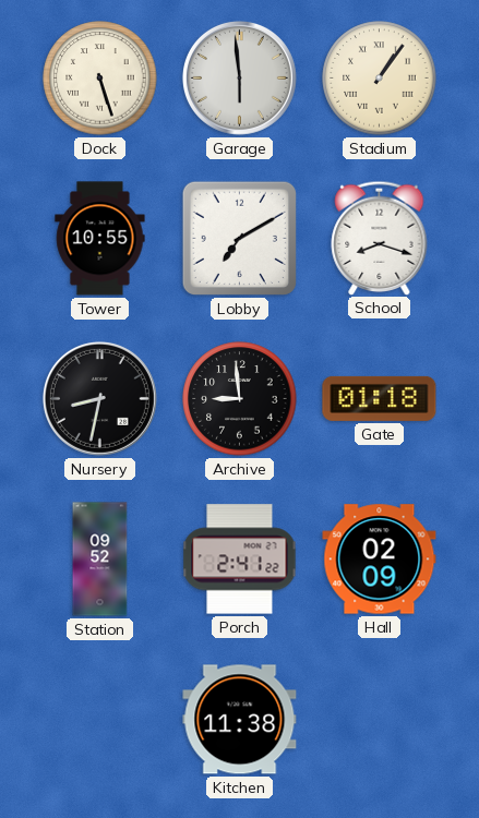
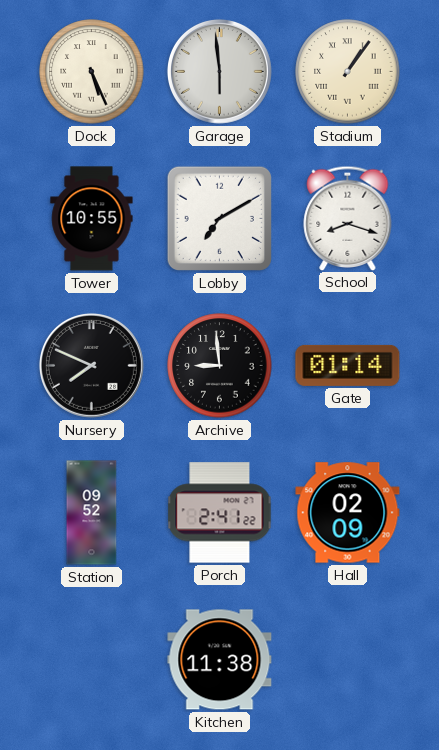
Dock: 5:27 -> 5:26 (92, 72)
Nursery: 8:32 -> 7:49 (91, 365)
Gate: 01:18 -> 01:14 (348, 365)
